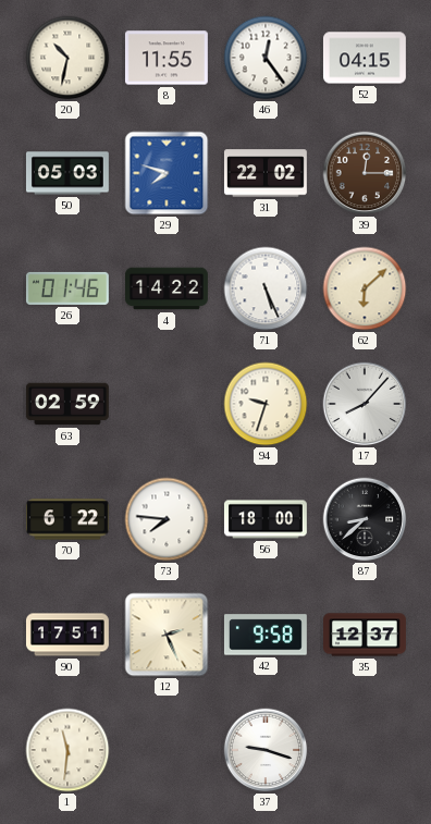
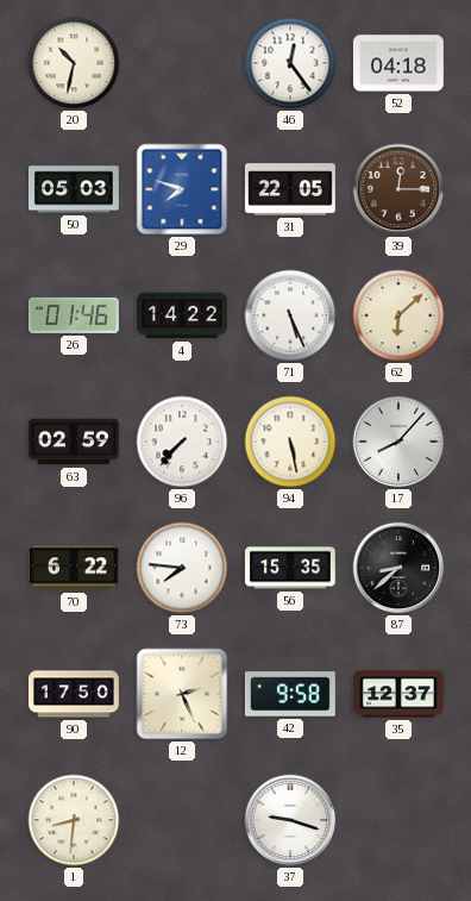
8: 11:55 -> none (167, 58)
52: 04:15 -> 04:18 (398, 63)
31: 22:02 -> 22:05 (290, 189)
96: none -> 7:37 (182, 442)
94: 9:33 -> 5:28 (290, 442)
56: 18:00 -> 15:35 (290, 568)
90: 17:51 -> 17:50 (74, 694)
1: 11:31 -> 8:31 (74, 820)
